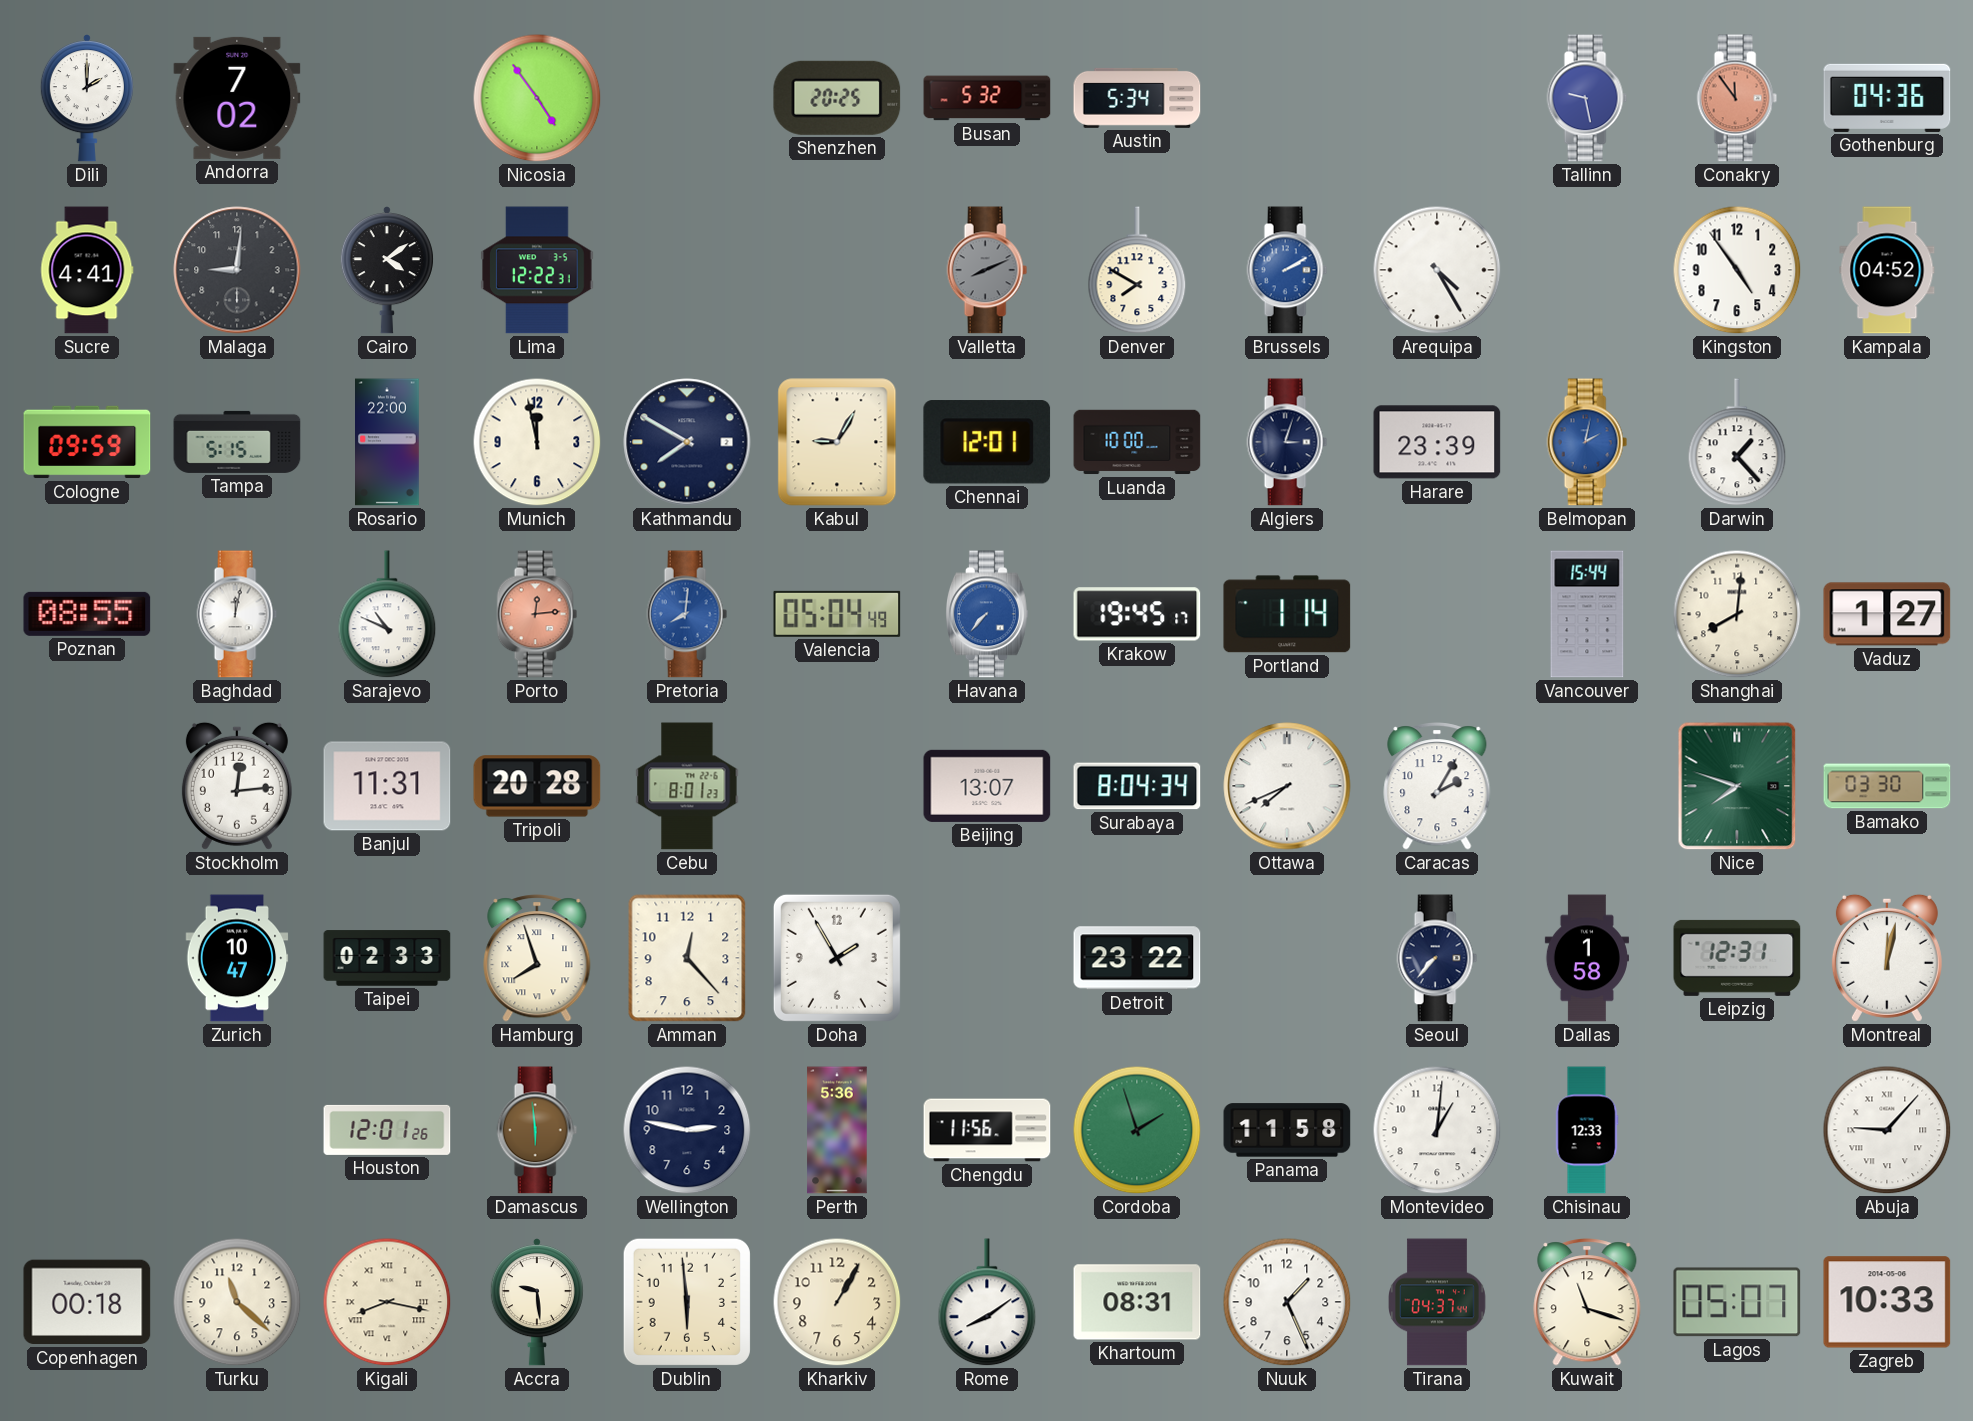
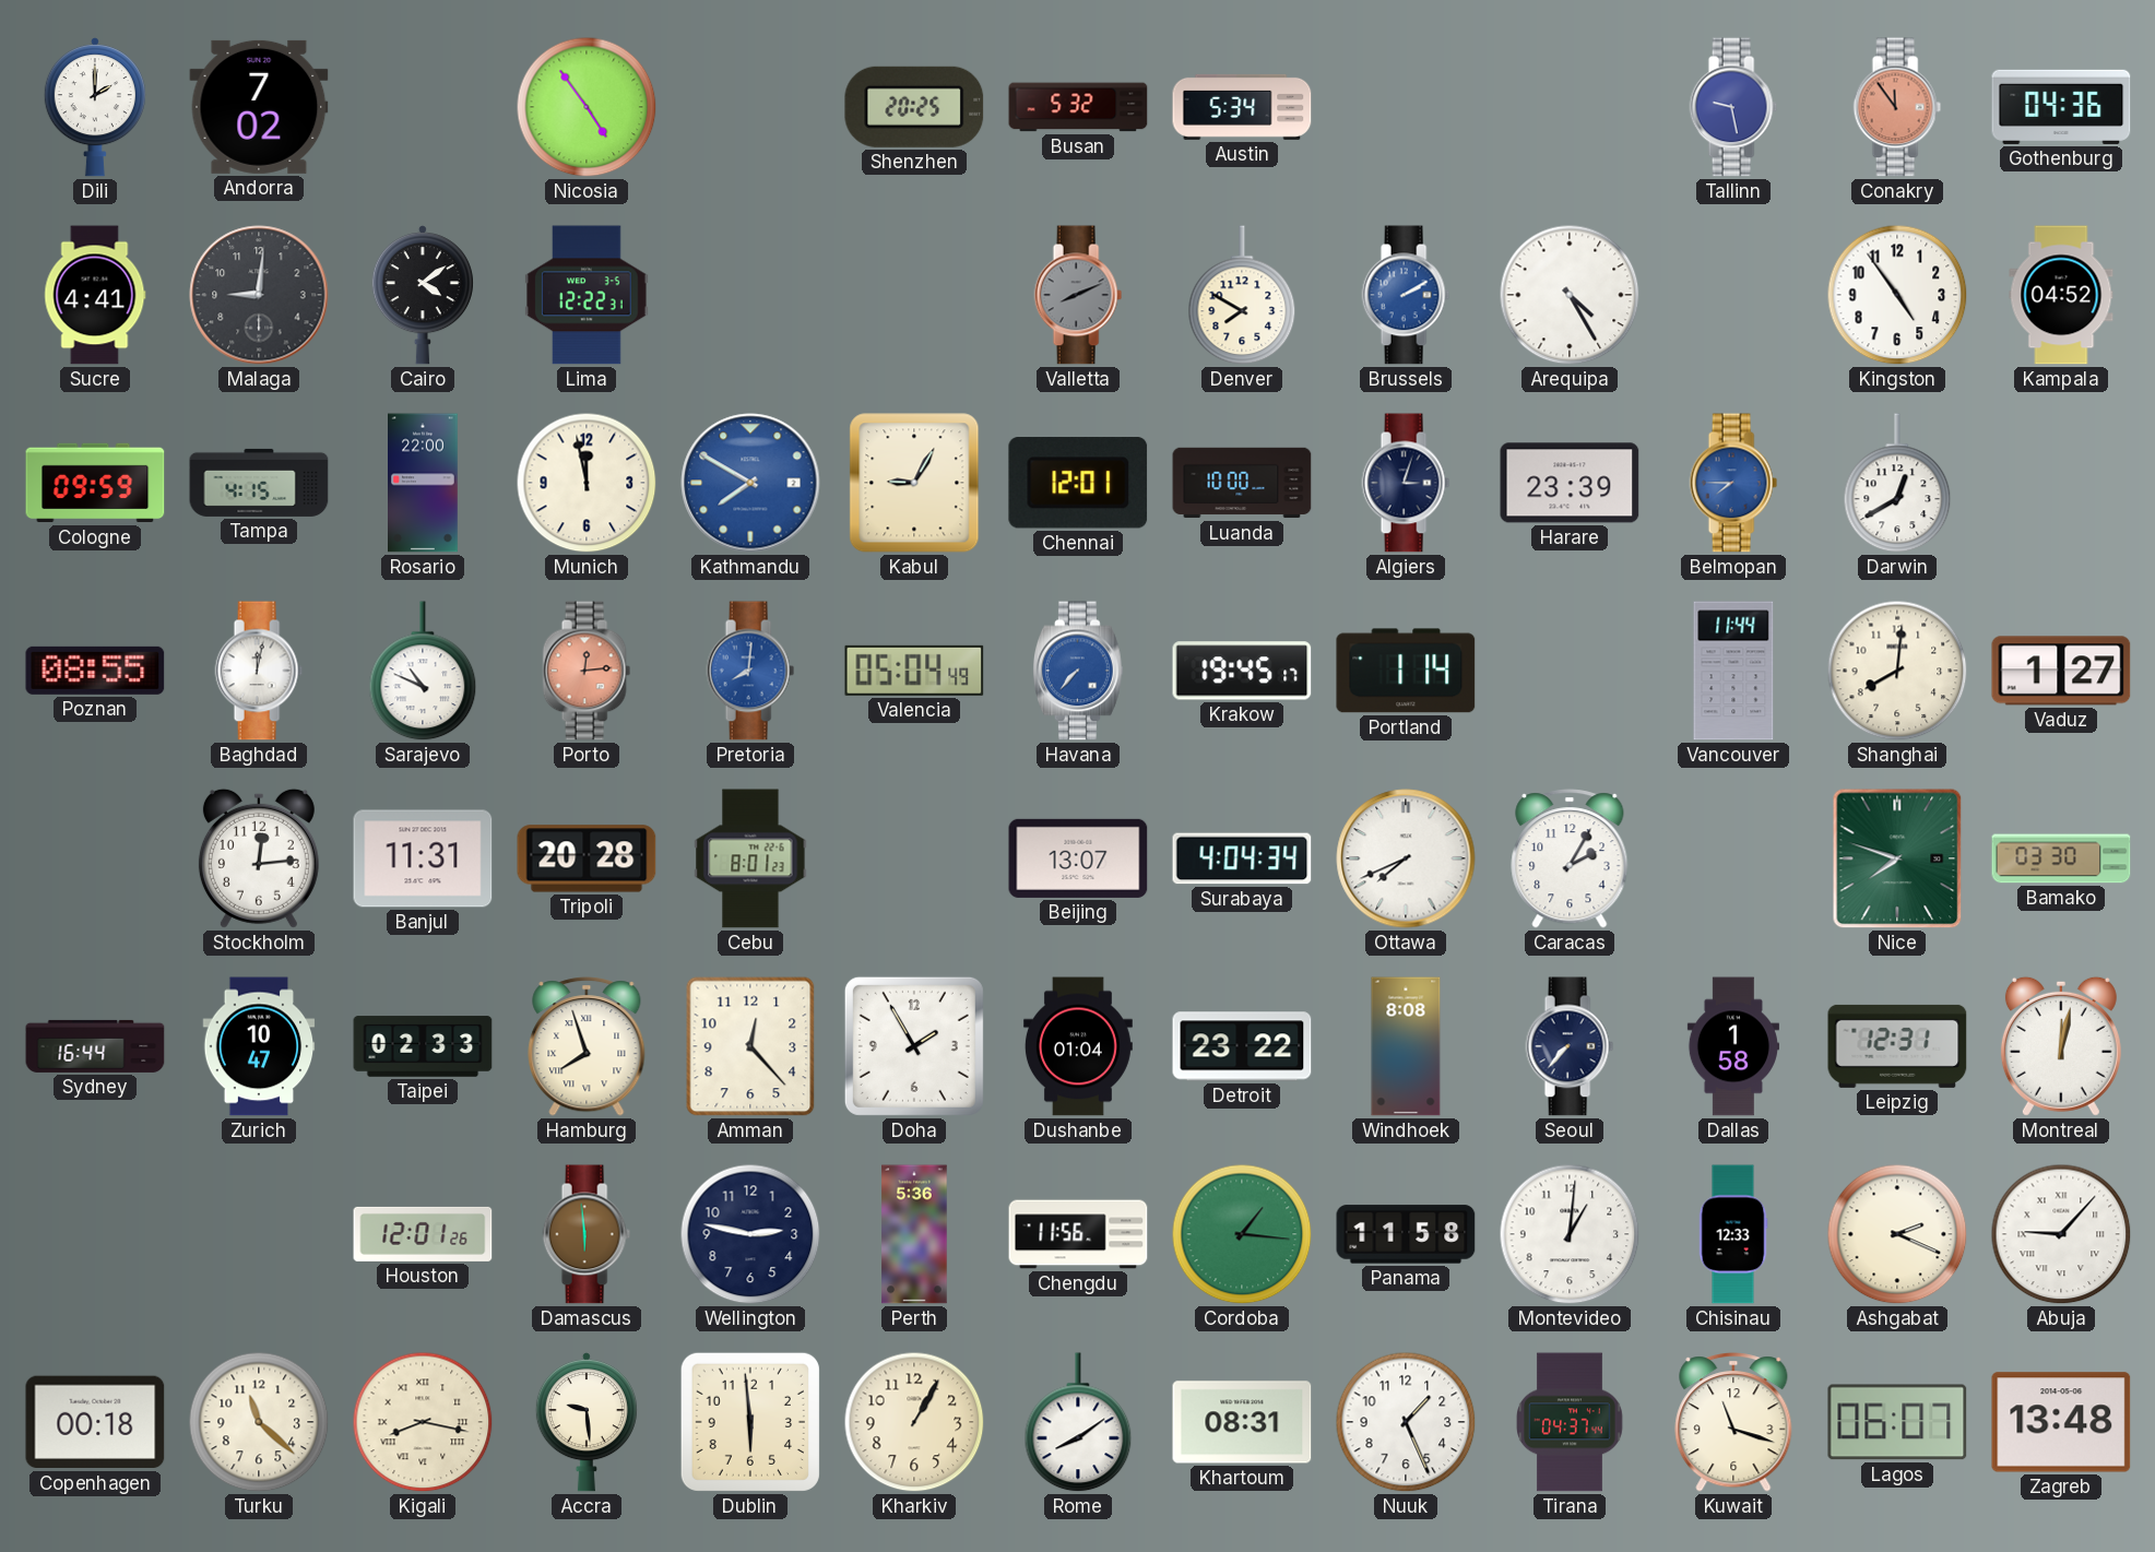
Tampa: 5:15 -> 4:15 (259, 483)
Kathmandu dial: navy -> blue (750, 483)
Belmopan: 2:02 -> 7:45 (1733, 483)
Darwin: 1:23 -> 12:40 (1897, 484)
Vancouver: 15:44 -> 11:44 (1733, 671)
Surabaya: 8:04 -> 4:04 (1242, 858)
Sydney: none -> 16:44 (95, 1046)
Dushanbe: none -> 01:04 (1078, 1046)
Windhoek: none -> 8:08 (1406, 1046)
Cordoba: 1:57 -> 1:16 (1242, 1234)
Ashgabat: none -> 2:19 (1897, 1234)
Lagos: 05:07 -> 06:07 (1897, 1422)
Zagreb: 10:33 -> 13:48 (2061, 1422)
